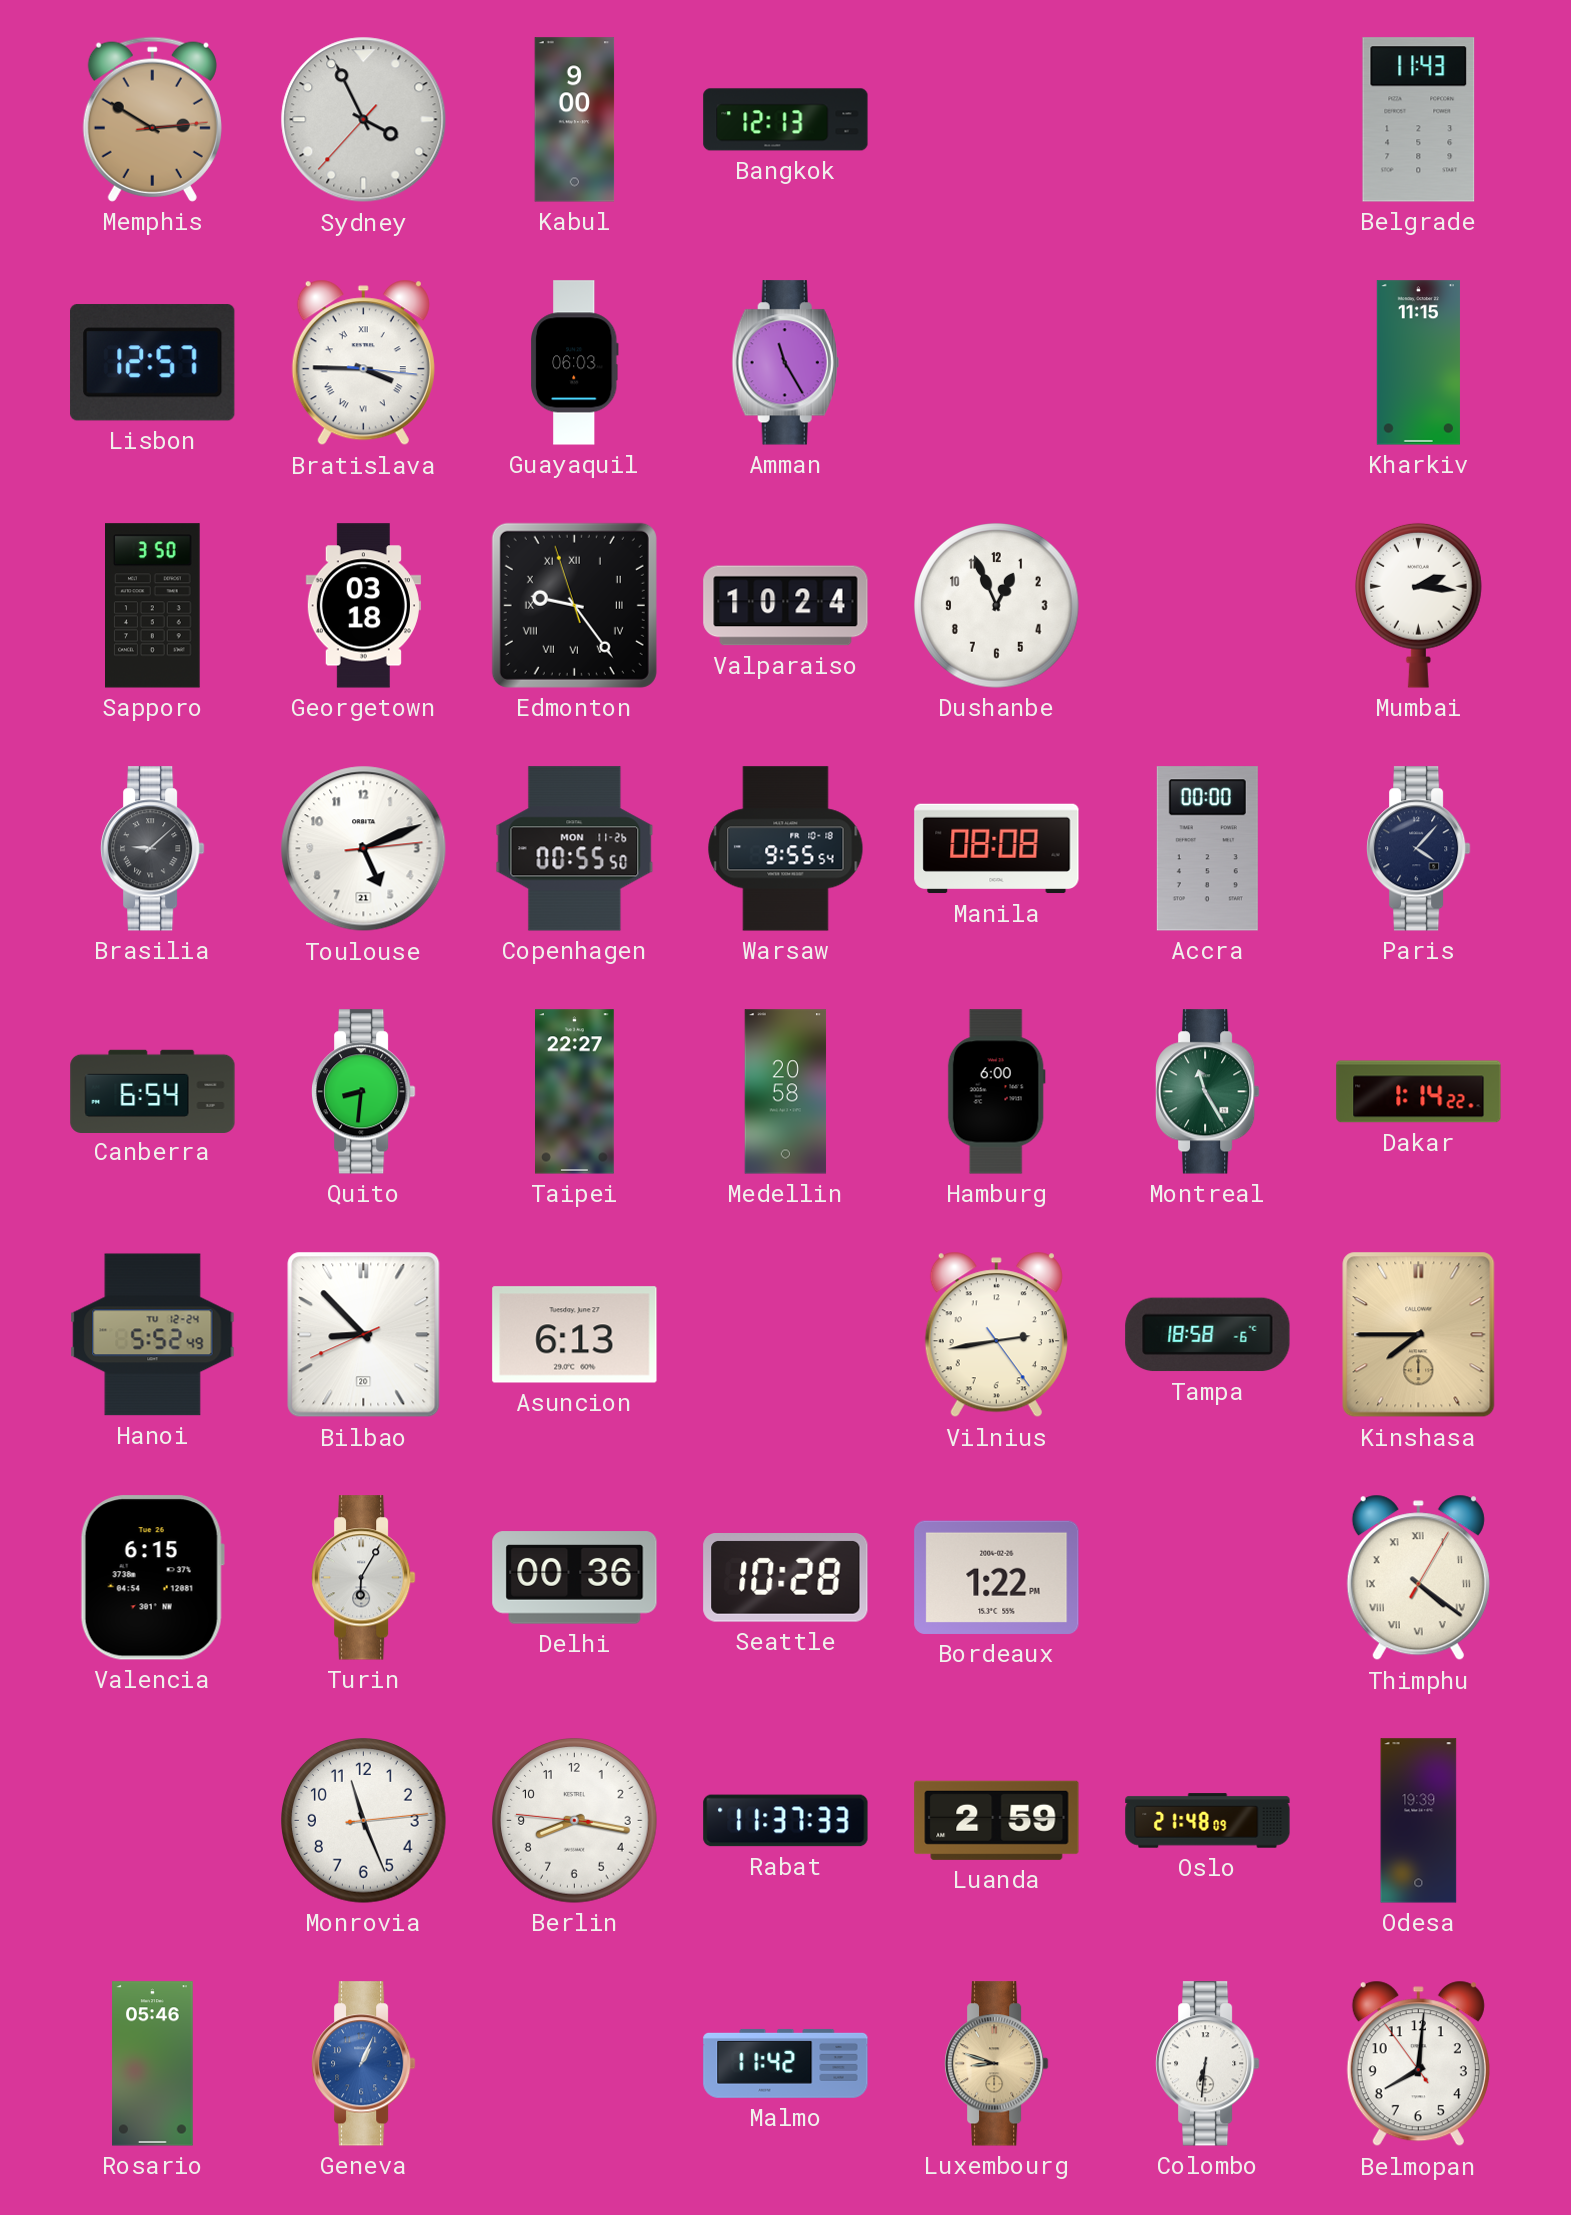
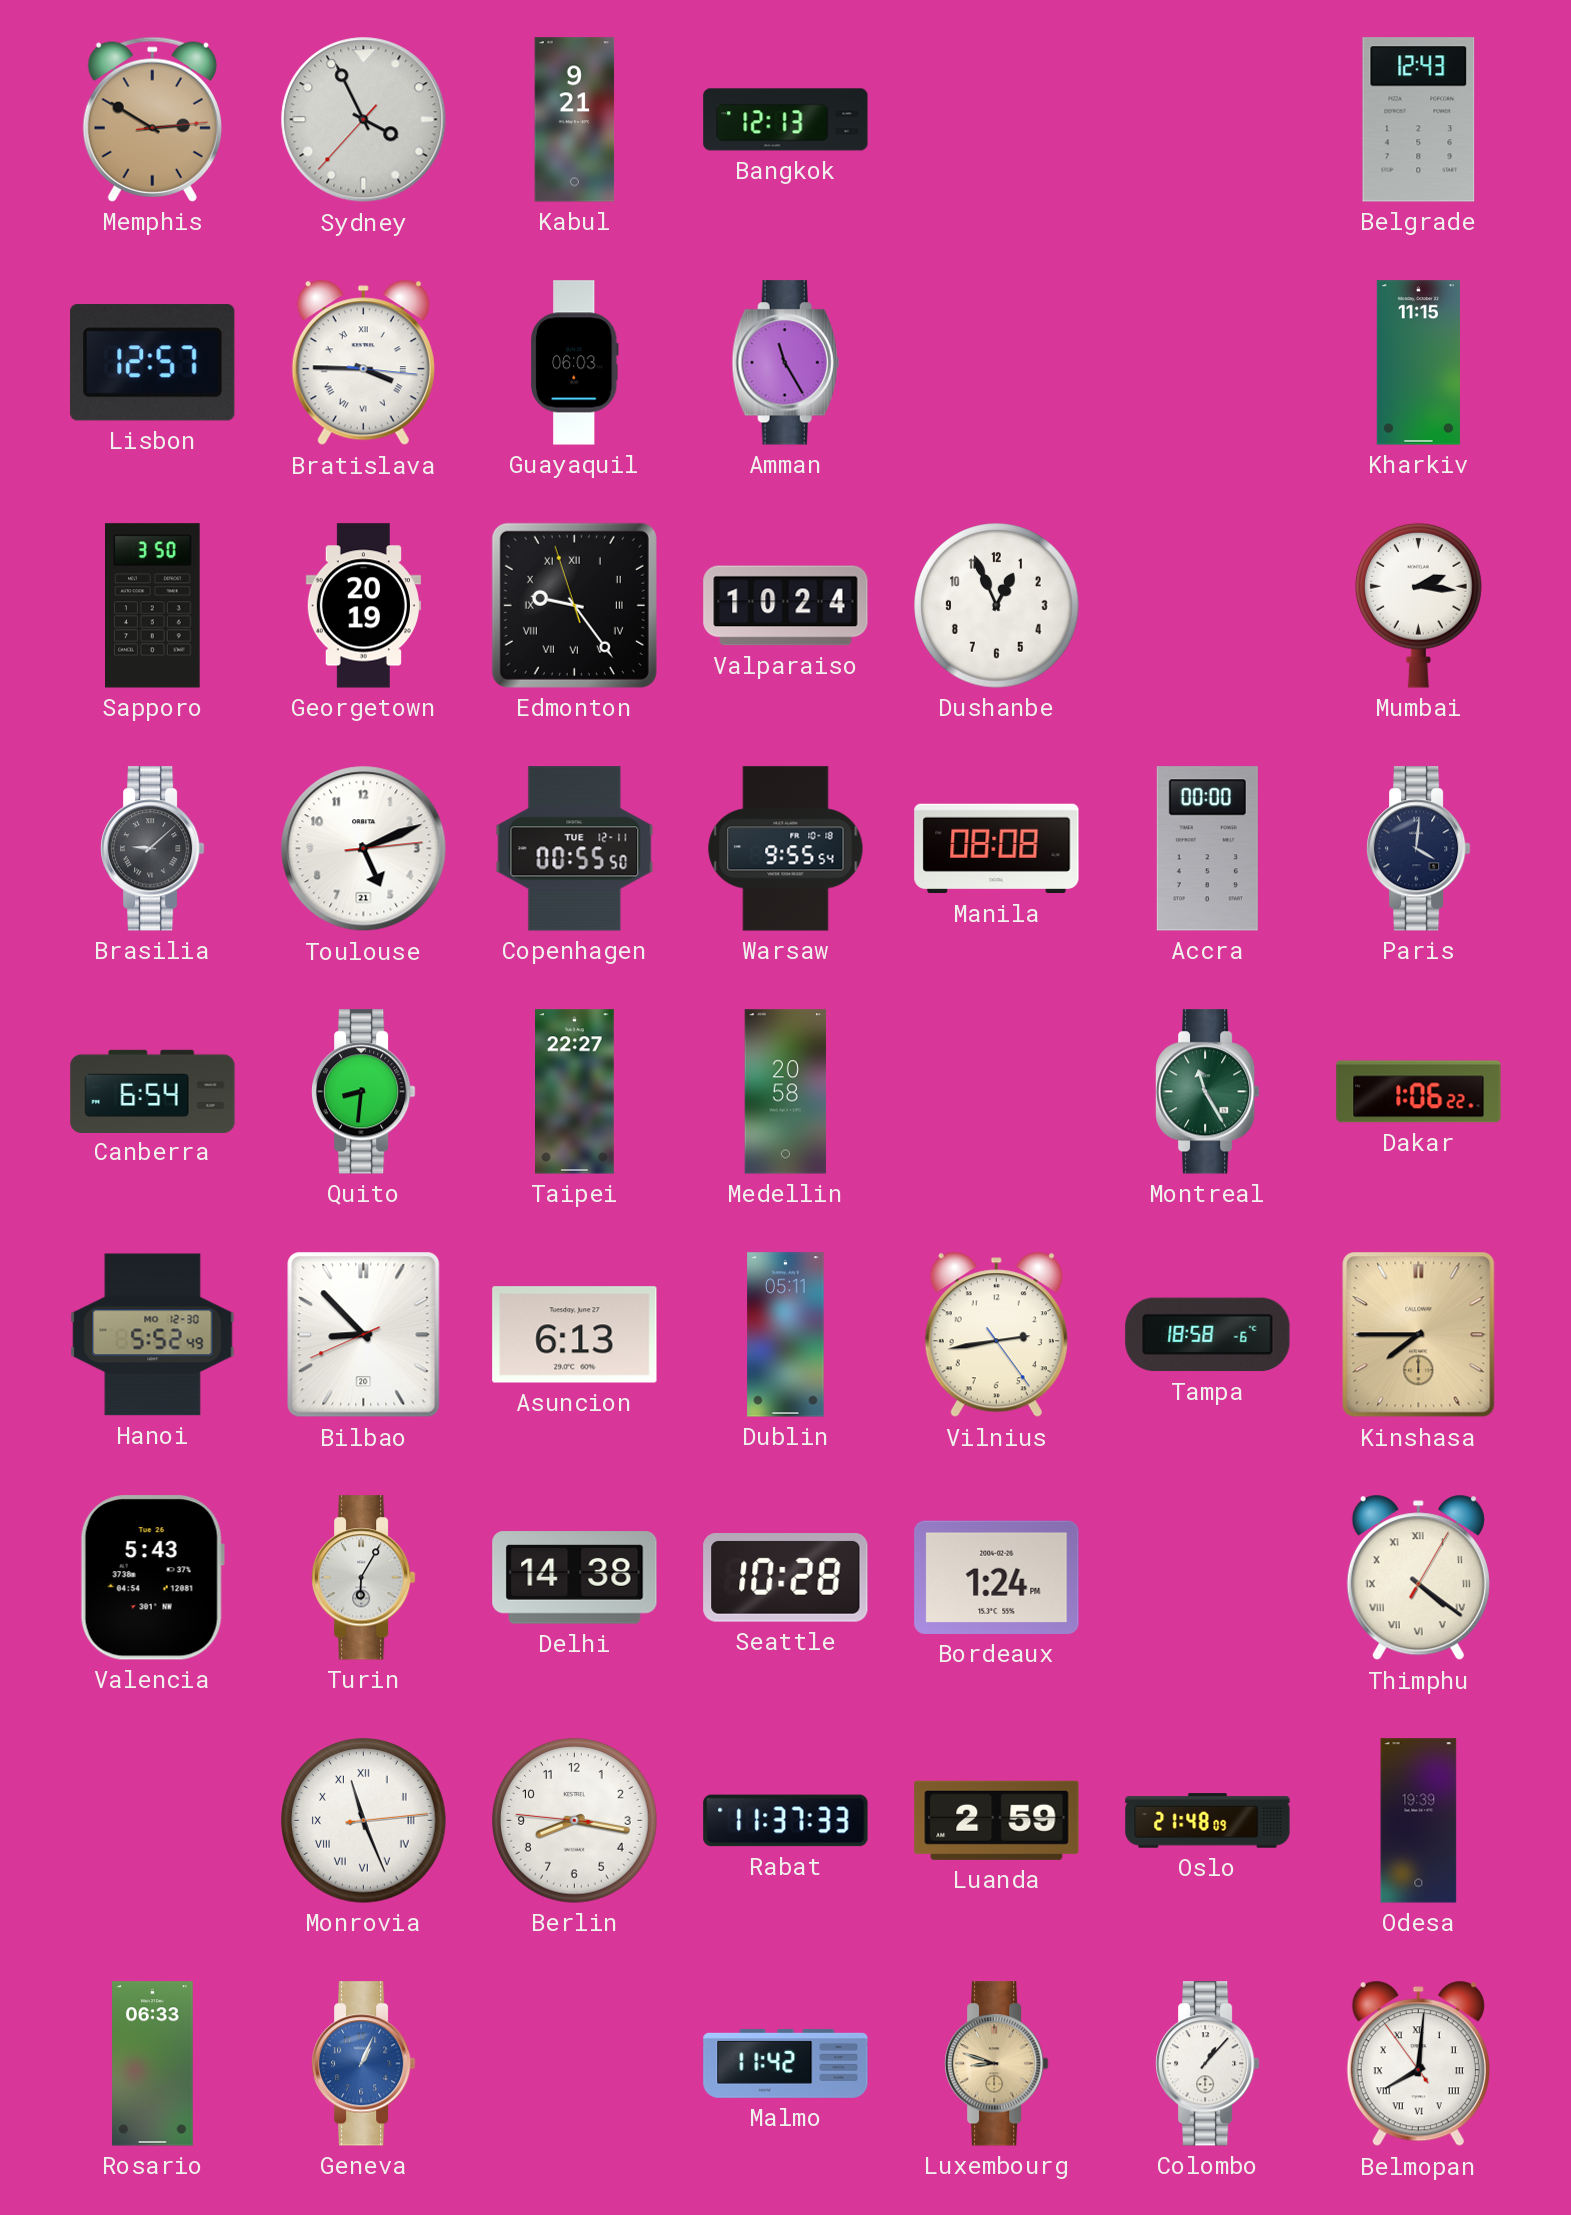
Kabul: 9:00 -> 9:21 (575, 120)
Belgrade: 11:43 -> 12:43 (1419, 120)
Georgetown: 03:18 -> 20:19 (363, 606)
Copenhagen date: MON 11-26 -> TUE 12-11 (575, 849)
Paris: 4:07 -> 4:01 (1418, 849)
Hamburg: 6:00 -> none (996, 1092)
Dakar: 1:14 -> 1:06 (1419, 1092)
Hanoi date: TU 12-24 -> MO 12-30 (153, 1335)
Dublin: none -> 05:11 (786, 1335)
Valencia: 6:15 -> 5:43 (152, 1578)
Delhi: 00:36 -> 14:38 (575, 1578)
Bordeaux: 1:22 -> 1:24 (997, 1577)
Monrovia numerals: Arabic -> Roman (364, 1821)
Rosario: 05:46 -> 06:33 (153, 2064)
Colombo: 6:31 -> 1:07 (1207, 2064)
Belmopan numerals: Arabic -> Roman (1418, 2064)
